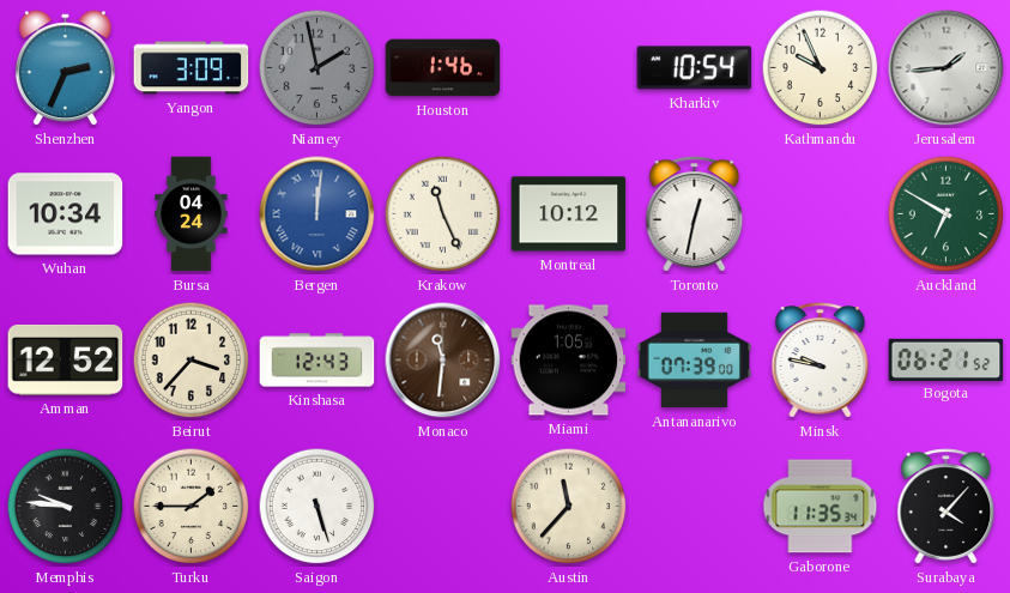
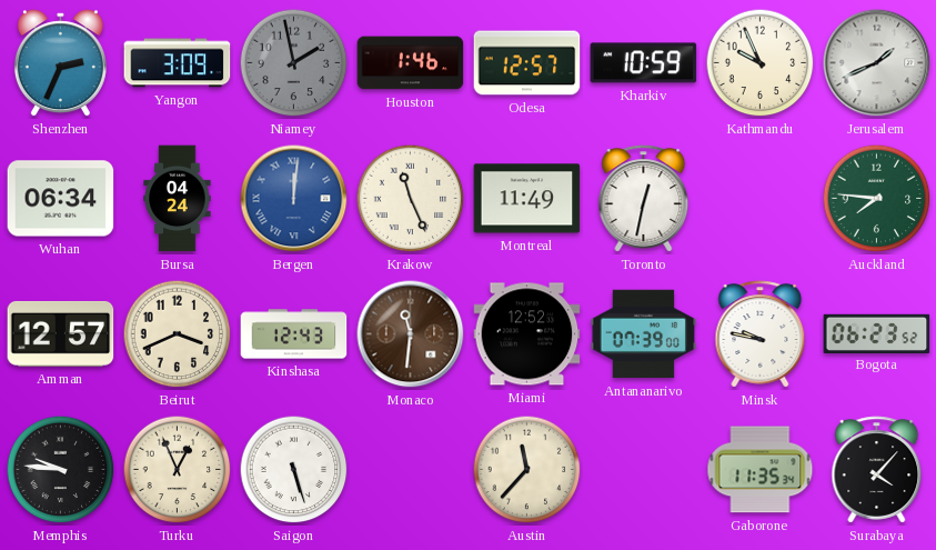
Odesa: none -> 12:57 (527, 63)
Kharkiv: 10:54 -> 10:59 (644, 63)
Jerusalem: 1:44 -> 1:41 (877, 63)
Wuhan: 10:34 -> 06:34 (61, 199)
Montreal: 10:12 -> 11:49 (527, 199)
Auckland: 6:50 -> 7:46 (877, 199)
Amman: 12:52 -> 12:57 (61, 333)
Beirut: 3:37 -> 3:41 (178, 334)
Miami: 1:05 -> 12:52 (527, 334)
Bogota: 06:21 -> 06:23 (877, 333)
Turku: 1:45 -> 12:56 (178, 470)
